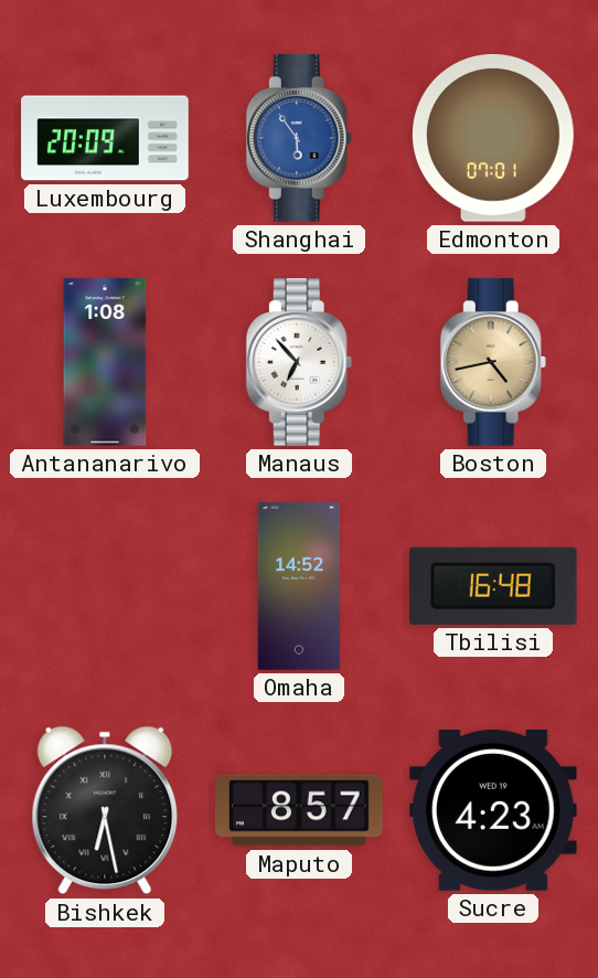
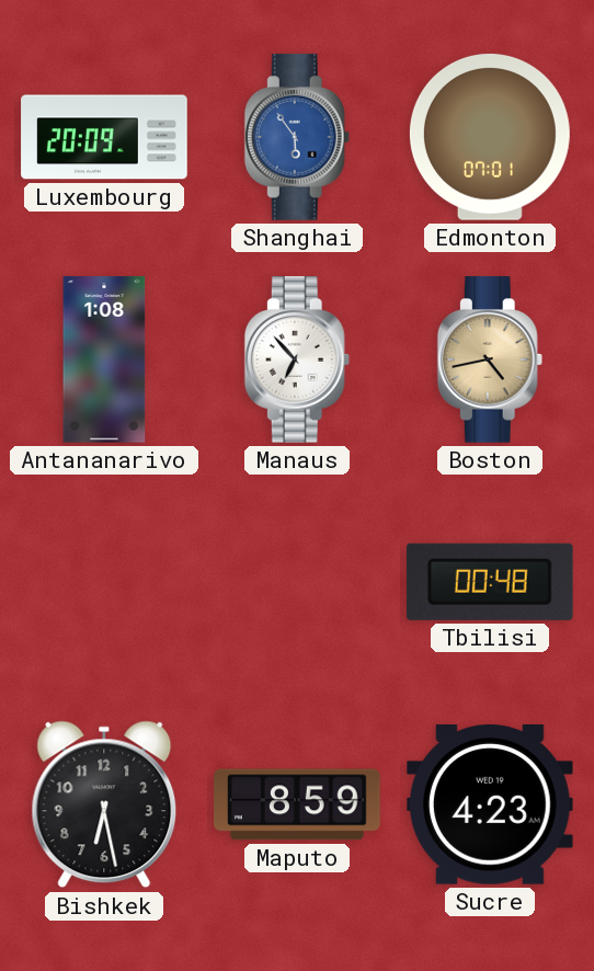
Omaha: 14:52 -> none (298, 586)
Tbilisi: 16:48 -> 00:48 (490, 582)
Bishkek numerals: Roman -> Arabic (104, 804)
Maputo: 8:57 -> 8:59 (298, 804)
